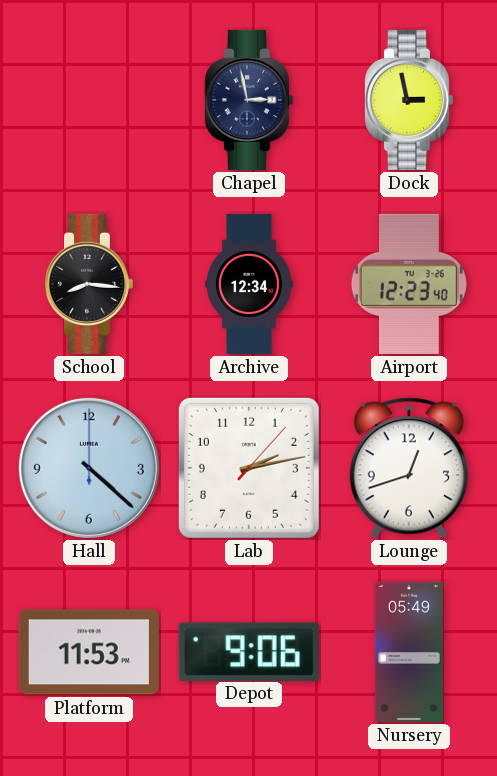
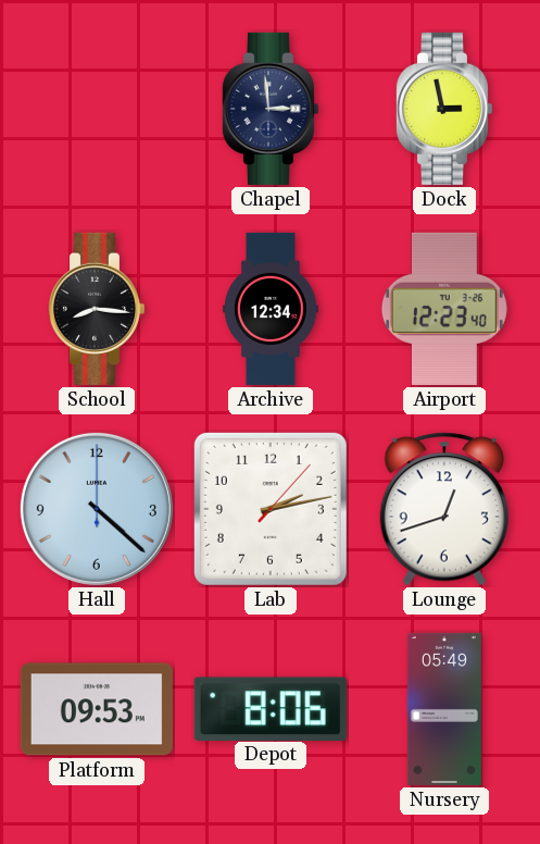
Chapel: 2:58 -> 2:59 (269, 109)
Platform: 11:53 -> 09:53 (97, 709)
Depot: 9:06 -> 8:06 (271, 708)
